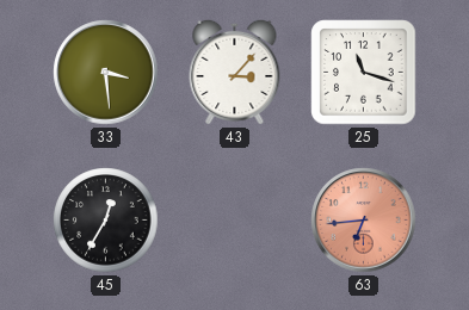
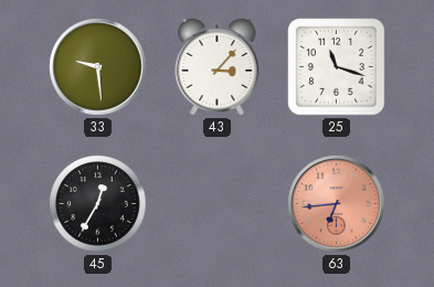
33: 3:29 -> 9:29 (98, 67)
